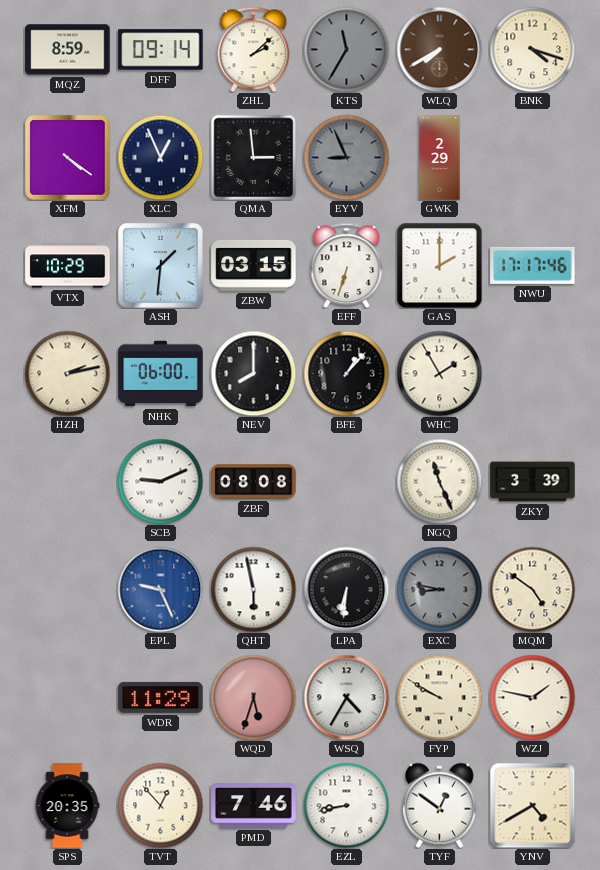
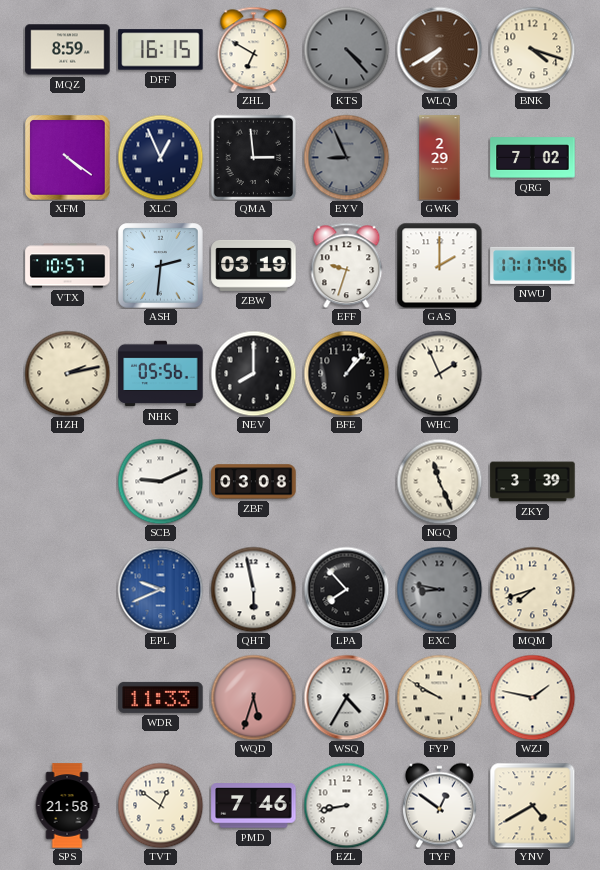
DFF: 09:14 -> 16:15 (161, 50)
ZHL: 2:08 -> 6:50 (254, 49)
KTS: 11:35 -> 4:23 (346, 49)
QRG: none -> 7:02 (533, 158)
VTX: 10:29 -> 10:57 (68, 266)
ASH: 1:31 -> 2:31 (161, 266)
ZBW: 03:15 -> 03:19 (254, 265)
EFF: 6:33 -> 9:33 (347, 265)
NHK: 06:00 -> 05:56 (161, 374)
WHC: 1:55 -> 1:56 (439, 373)
ZBF: 08:08 -> 03:08 (254, 482)
EPL: 9:26 -> 9:41 (160, 589)
LPA: 6:31 -> 7:53 (346, 589)
MQM: 4:51 -> 7:42 (532, 589)
WDR: 11:29 -> 11:33 (161, 697)
SPS: 20:35 -> 21:58 (67, 806)
TVT: 12:53 -> 12:51 (160, 805)
